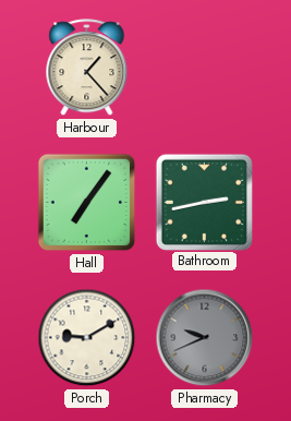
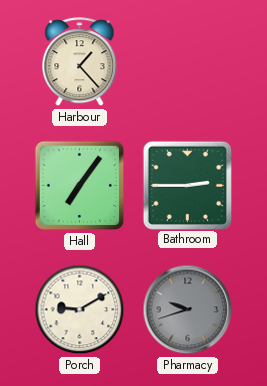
Bathroom: 2:43 -> 2:45 (187, 185)
Pharmacy: 9:41 -> 9:42 (188, 310)
